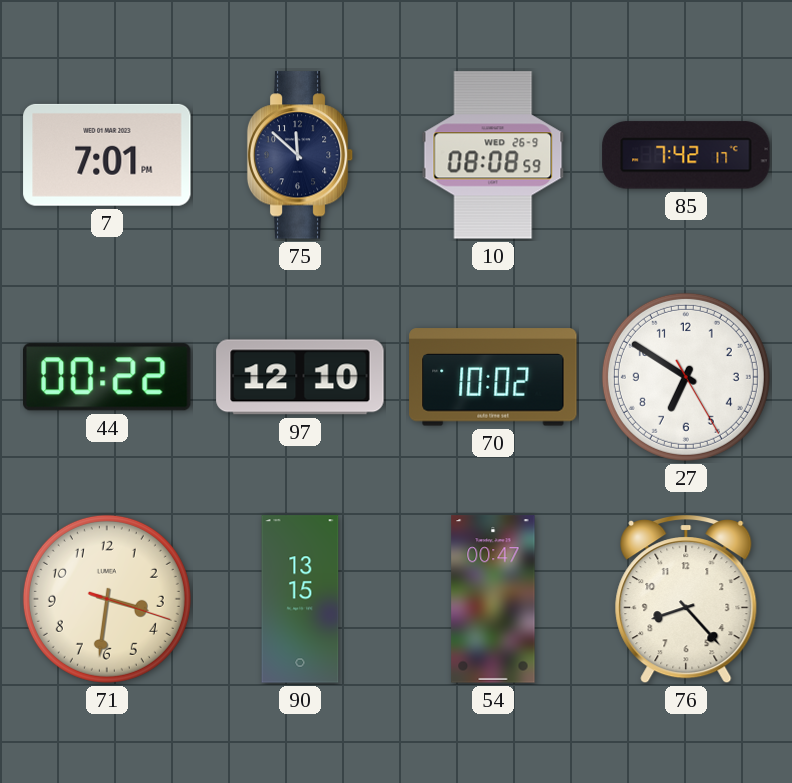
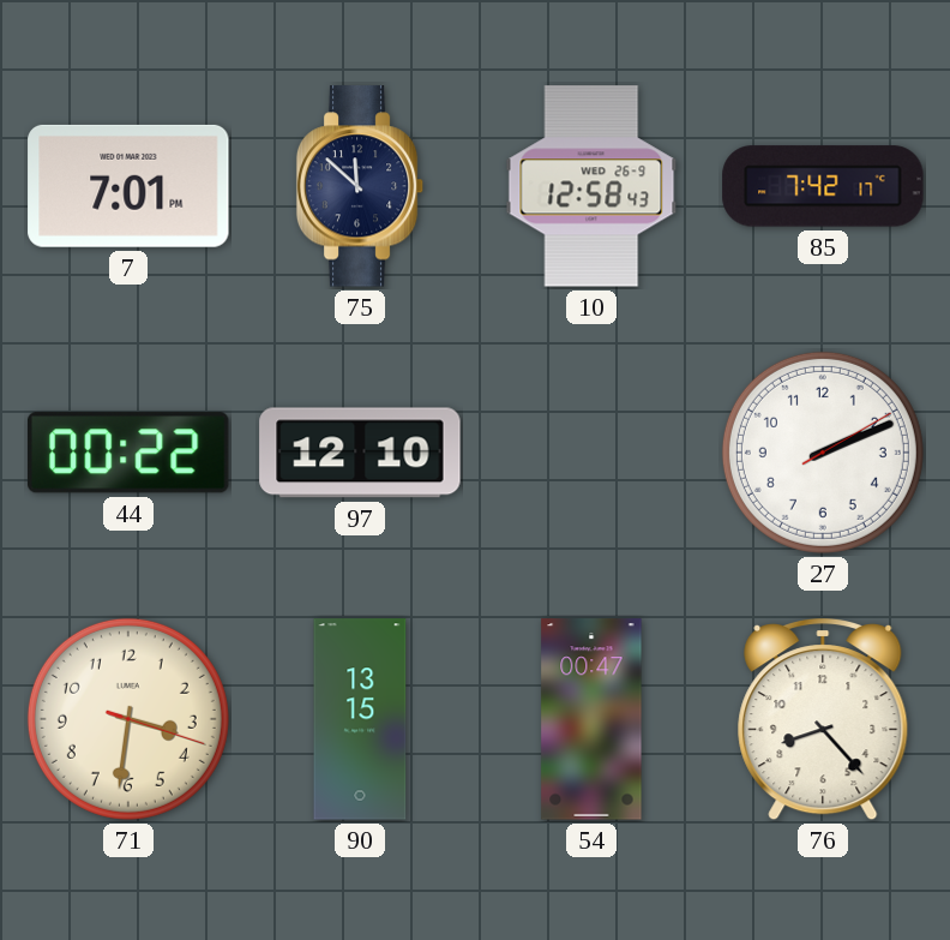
10: 08:08 -> 12:58 (591, 186)
70: 10:02 -> none (493, 377)
27: 6:50 -> 2:11 (823, 453)
